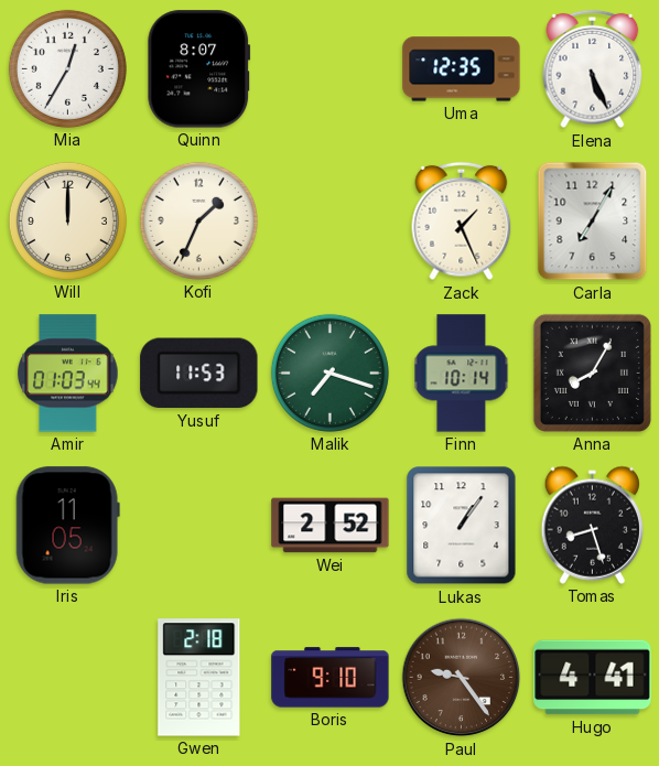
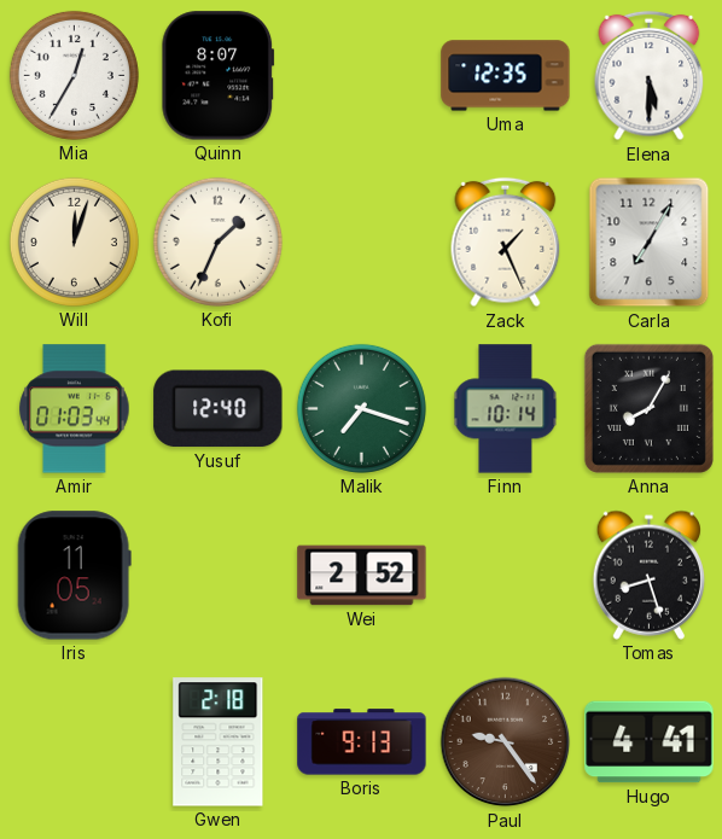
Elena: 5:26 -> 5:30 (650, 76)
Will: 12:00 -> 12:03 (74, 241)
Yusuf: 11:53 -> 12:40 (219, 409)
Lukas: 1:06 -> none (462, 526)
Boris: 9:10 -> 9:13 (362, 742)
